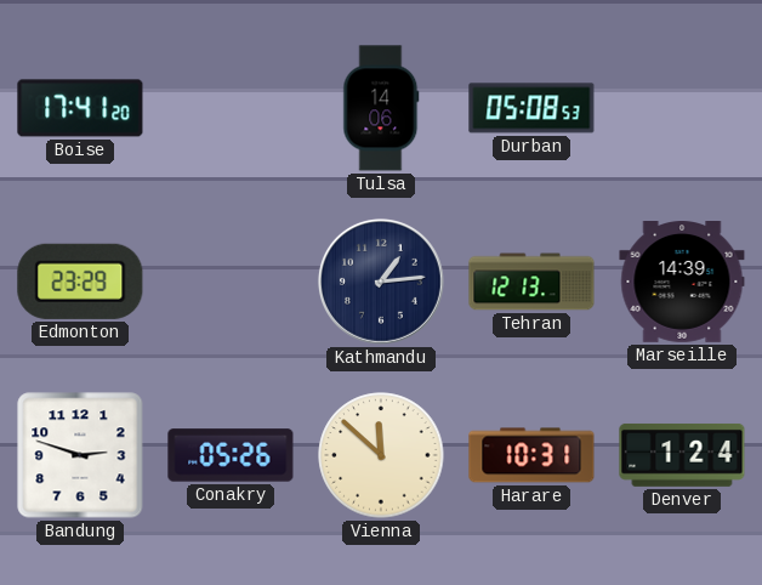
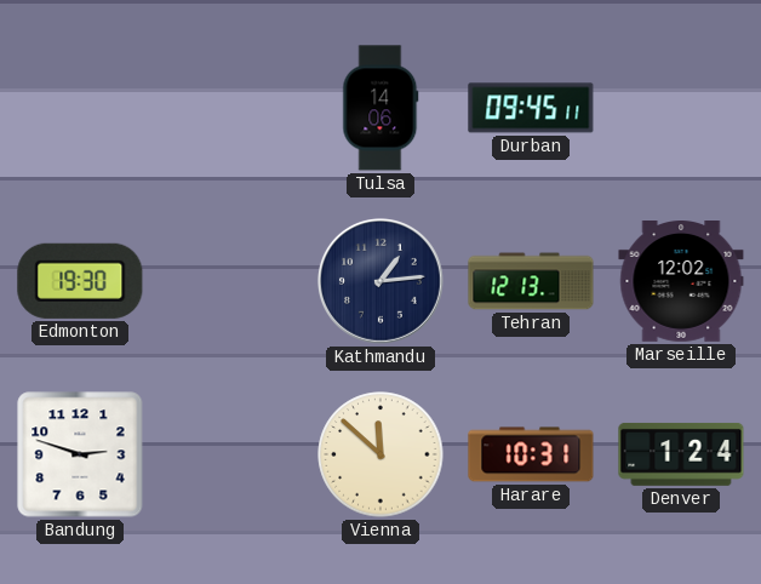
Boise: 17:41 -> none (80, 108)
Durban: 05:08 -> 09:45 (531, 108)
Edmonton: 23:29 -> 19:30 (80, 281)
Marseille: 14:39 -> 12:02 (681, 282)
Conakry: 05:26 -> none (231, 455)
